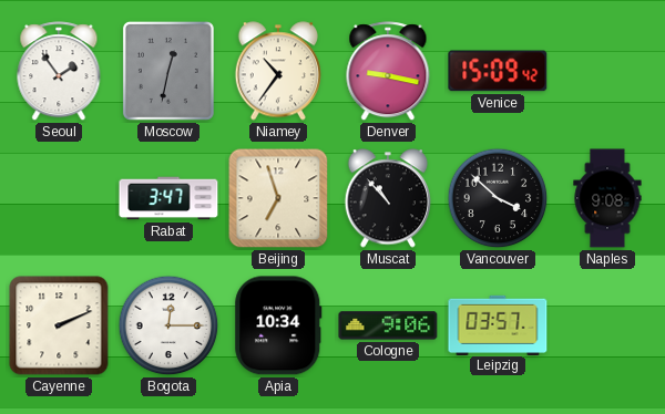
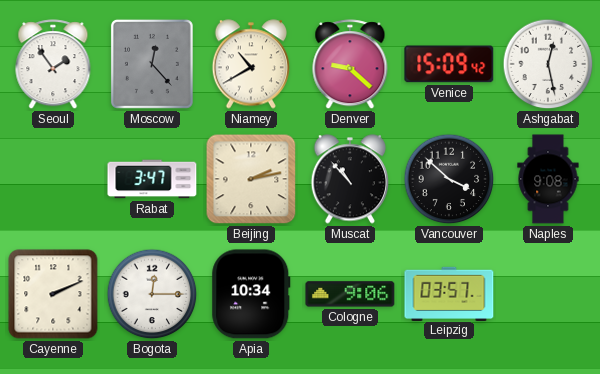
Moscow: 12:32 -> 12:23 (152, 64)
Niamey: 10:36 -> 10:40 (250, 64)
Denver: 9:17 -> 9:22 (350, 65)
Ashgabat: none -> 12:28 (548, 64)
Beijing: 6:57 -> 2:13 (251, 179)
